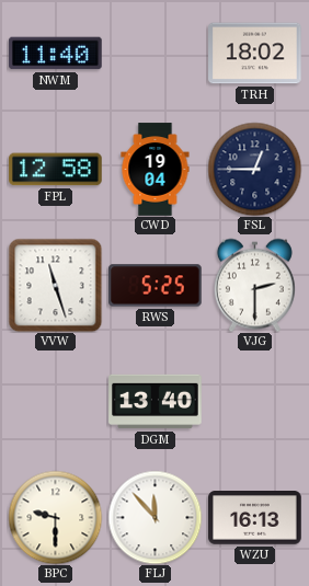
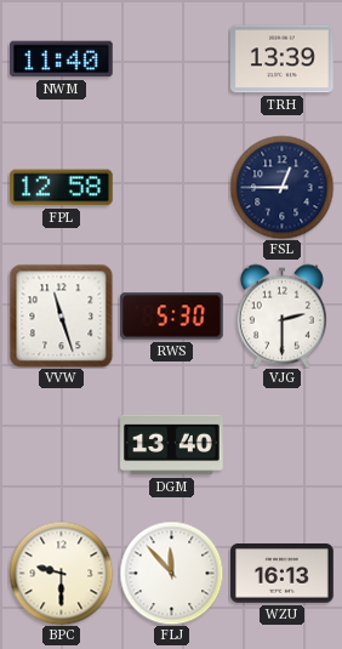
TRH: 18:02 -> 13:39 (283, 59)
CWD: 19:04 -> none (156, 170)
RWS: 5:25 -> 5:30 (172, 317)
